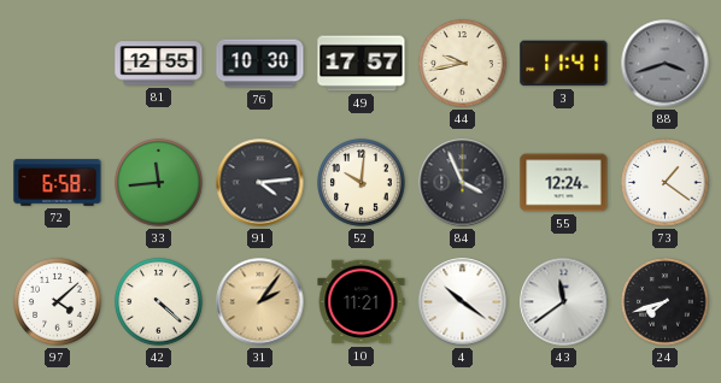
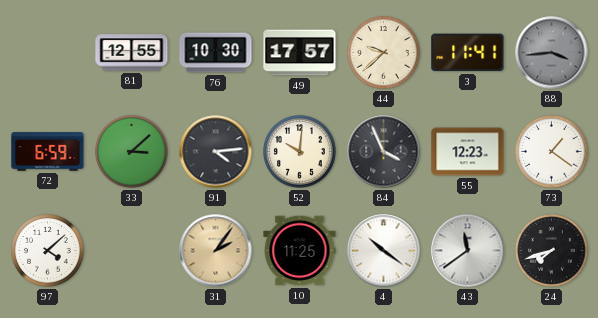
44: 9:43 -> 9:38 (384, 53)
88: 3:42 -> 3:44 (552, 53)
72: 6:58 -> 6:59 (48, 152)
33: 11:44 -> 3:08 (132, 152)
55: 12:24 -> 12:23 (468, 152)
42: 4:22 -> none (159, 302)
10: 11:21 -> 11:25 (300, 251)
